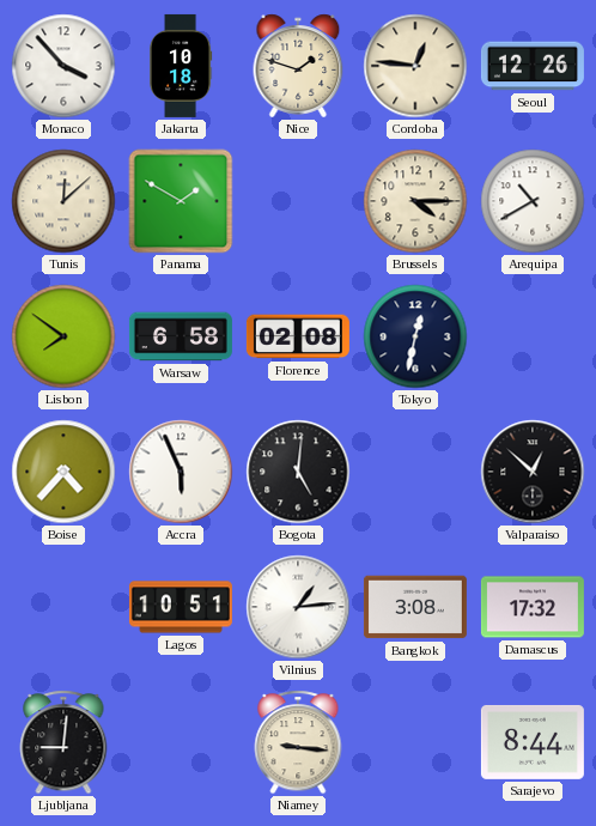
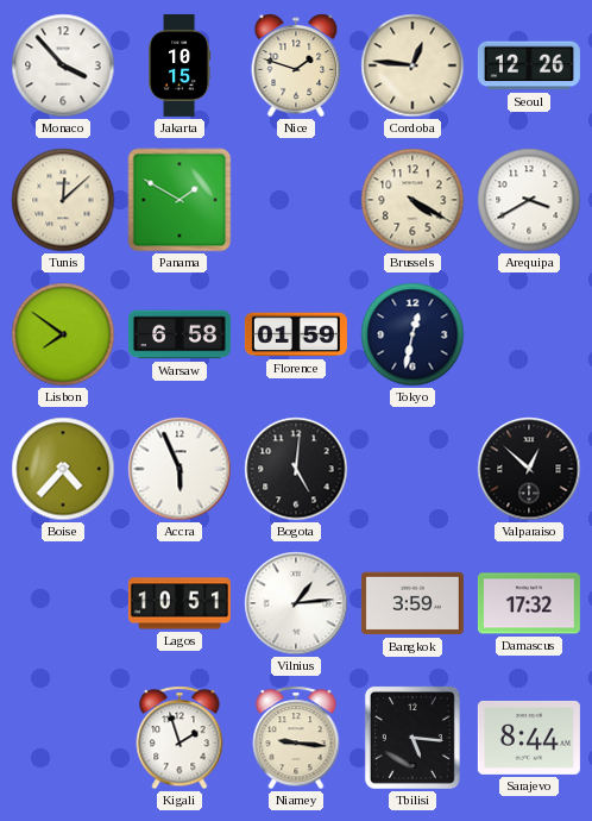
Jakarta: 10:18 -> 10:15 (180, 65)
Brussels: 4:15 -> 4:20 (412, 200)
Arequipa: 10:40 -> 3:40 (529, 200)
Florence: 02:08 -> 01:59 (296, 334)
Bangkok: 3:08 -> 3:59 (412, 603)
Ljubljana: 9:01 -> none (63, 742)
Kigali: none -> 1:57 (180, 738)
Tbilisi: none -> 5:16 (412, 738)
